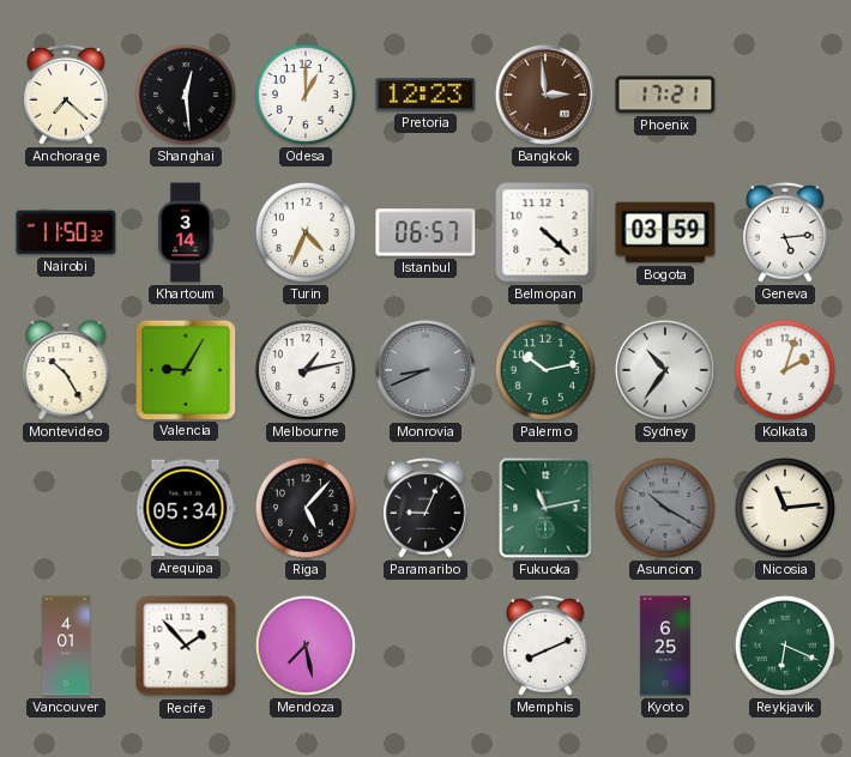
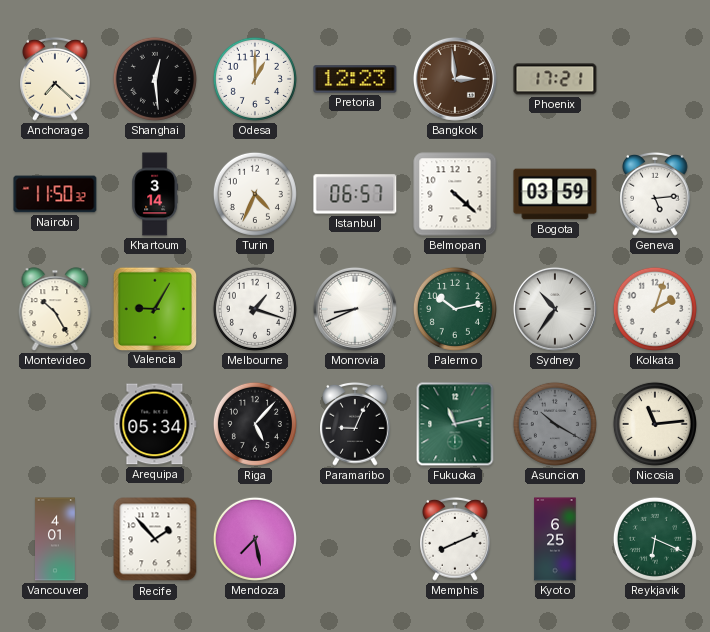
Melbourne: 1:13 -> 1:18 (255, 309)
Monrovia dial: grey -> white (355, 309)
